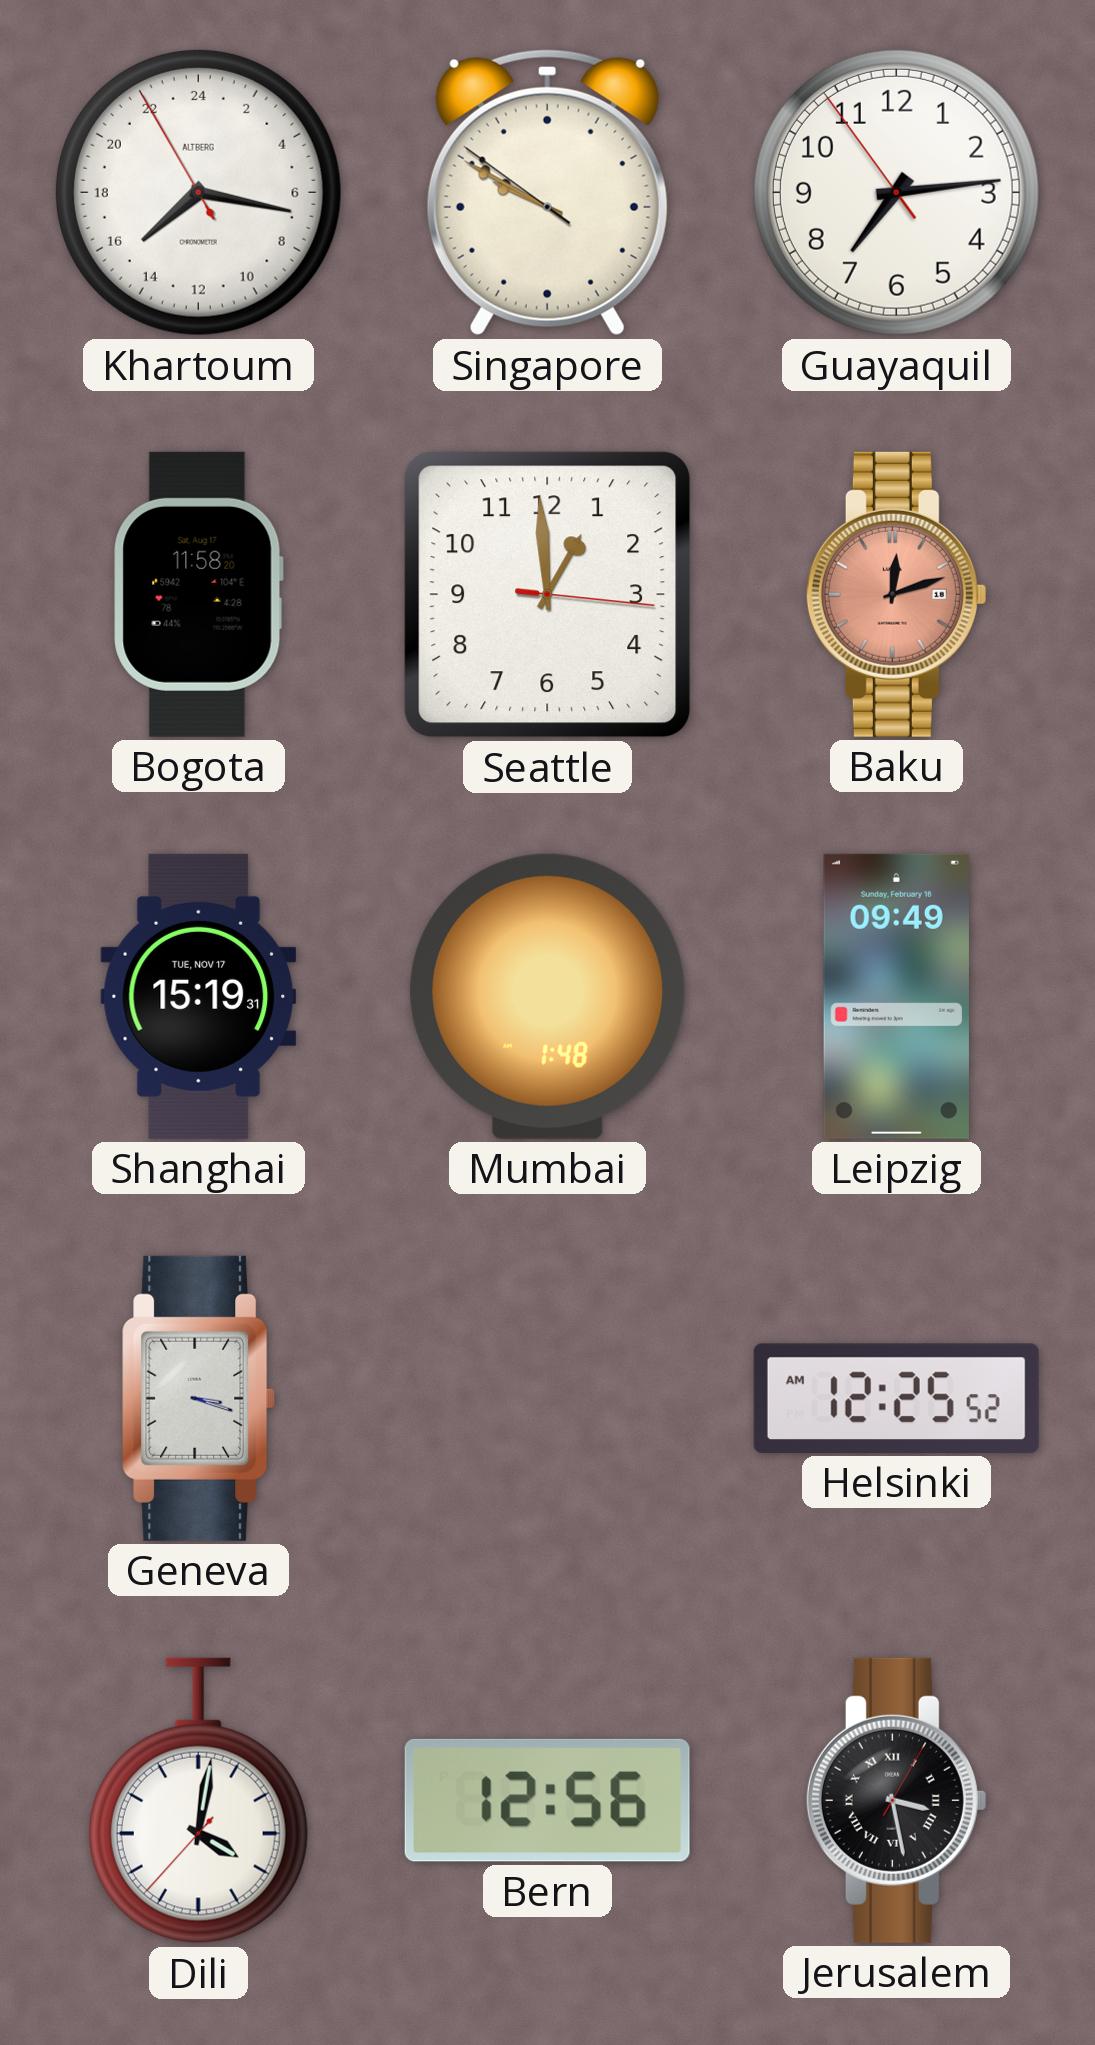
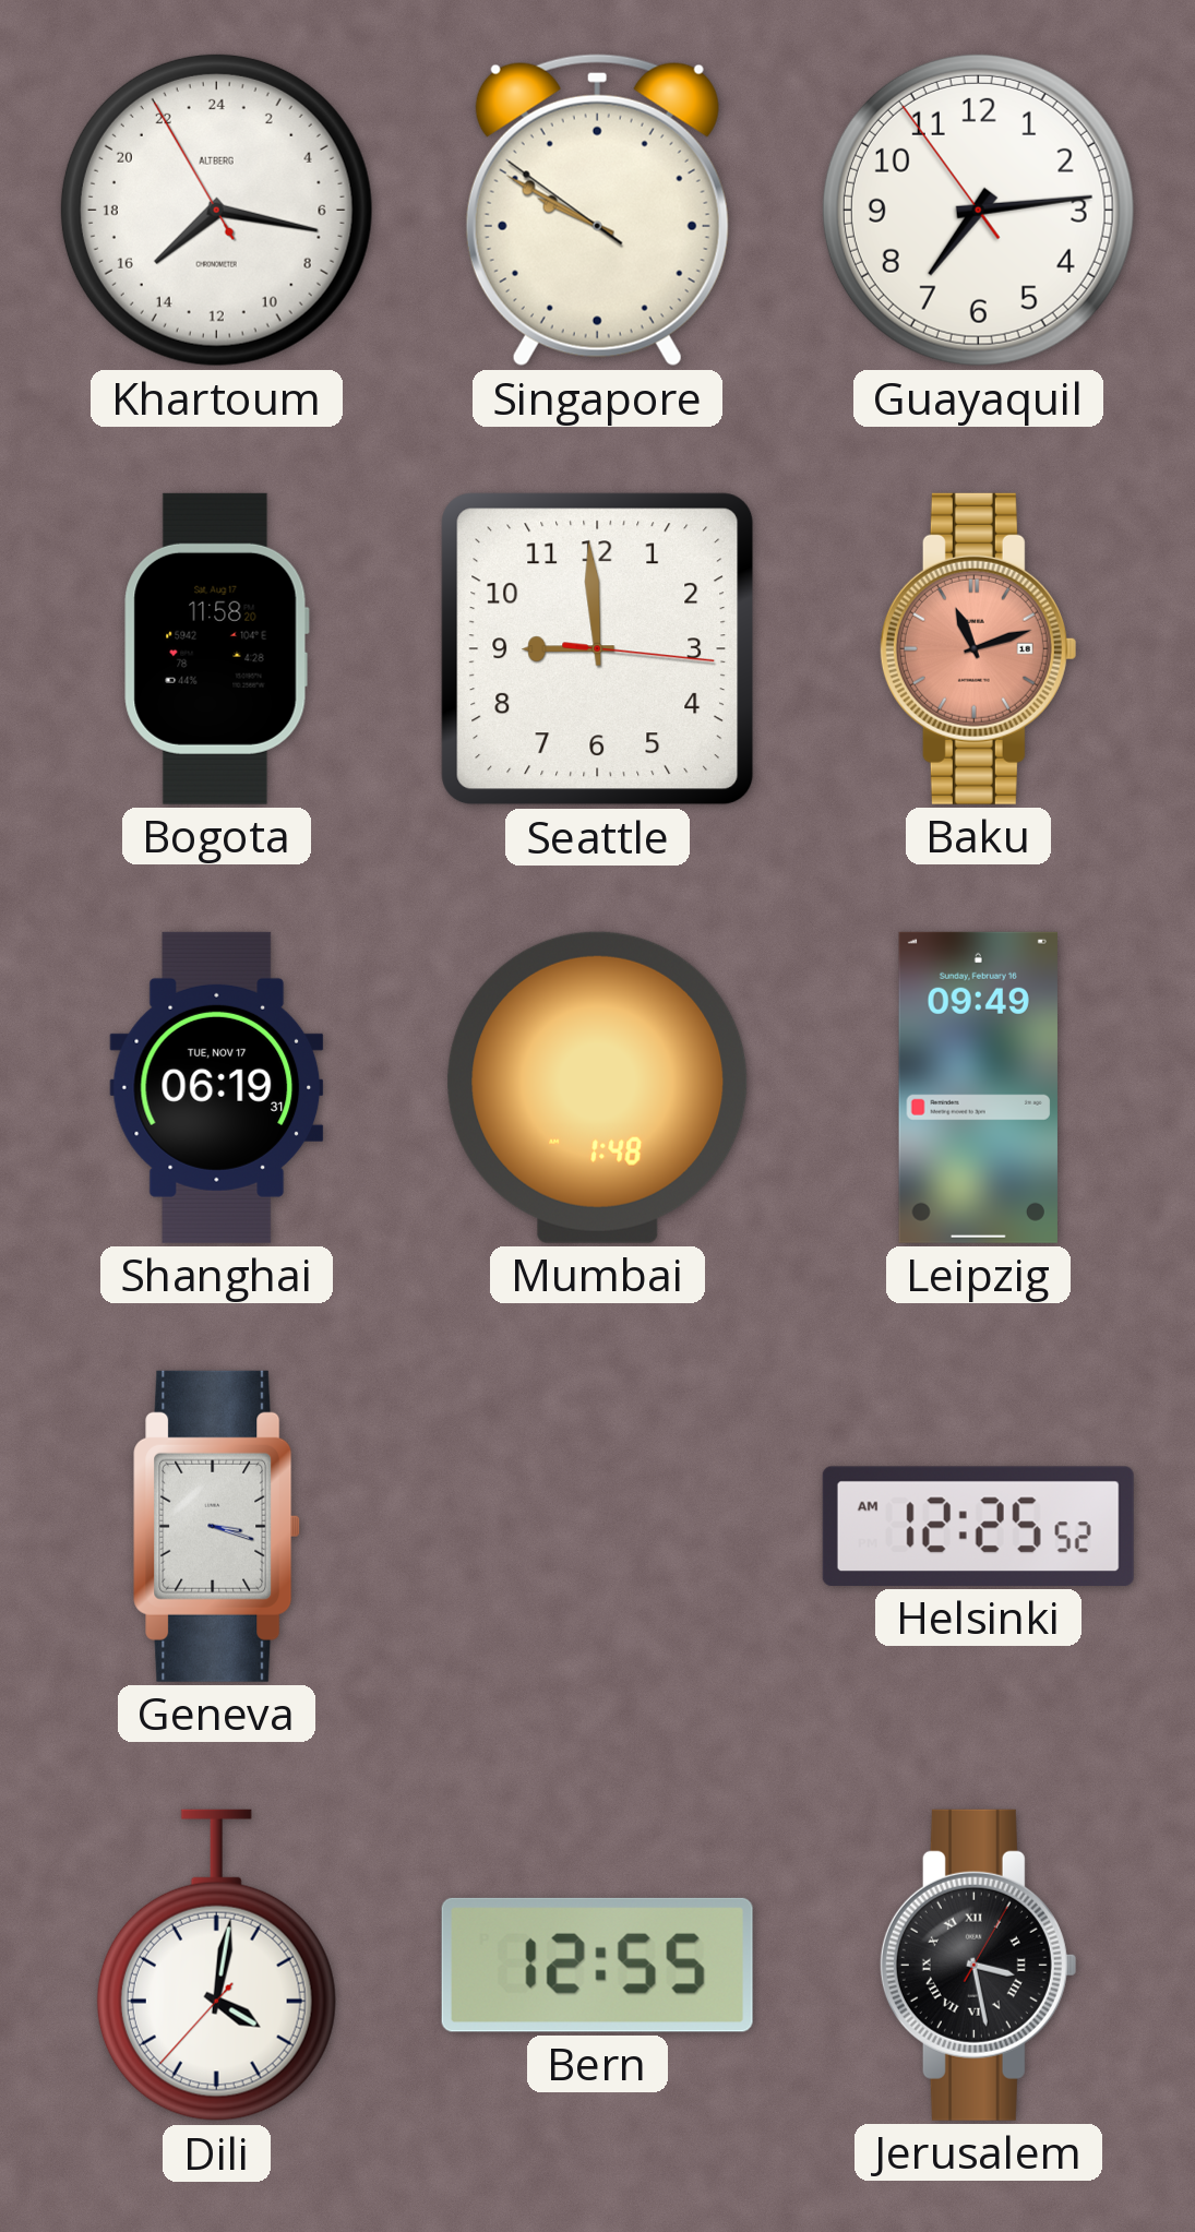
Seattle: 12:59 -> 8:59 (598, 649)
Baku: 12:12 -> 11:12 (978, 648)
Shanghai: 15:19 -> 06:19 (217, 1087)
Bern: 12:56 -> 12:55 (597, 1965)
